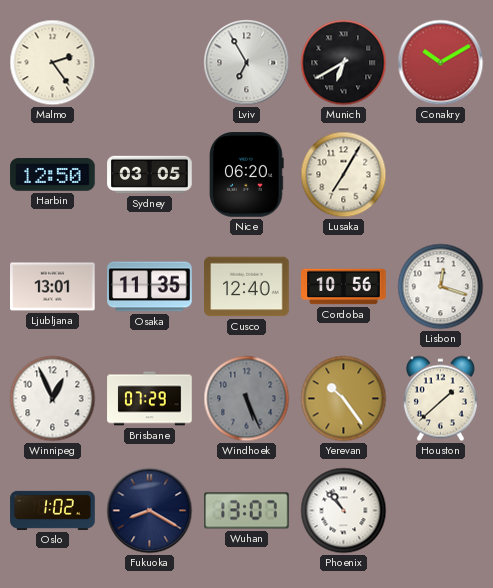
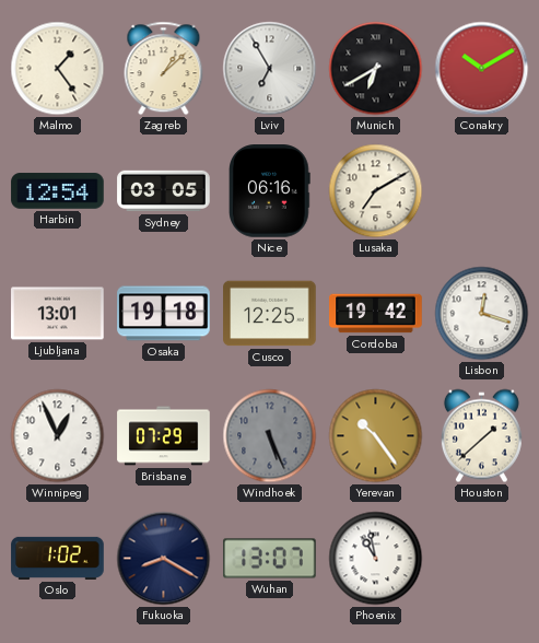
Malmo: 2:24 -> 1:24 (58, 69)
Zagreb: none -> 1:08 (164, 69)
Harbin: 12:50 -> 12:54 (58, 191)
Nice: 06:20 -> 06:16 (270, 191)
Lusaka: 7:05 -> 7:10 (376, 191)
Osaka: 11:35 -> 19:18 (164, 314)
Cusco: 12:40 -> 12:25 (270, 314)
Cordoba: 10:56 -> 19:42 (376, 314)
Phoenix: 10:53 -> 10:58 (376, 559)
